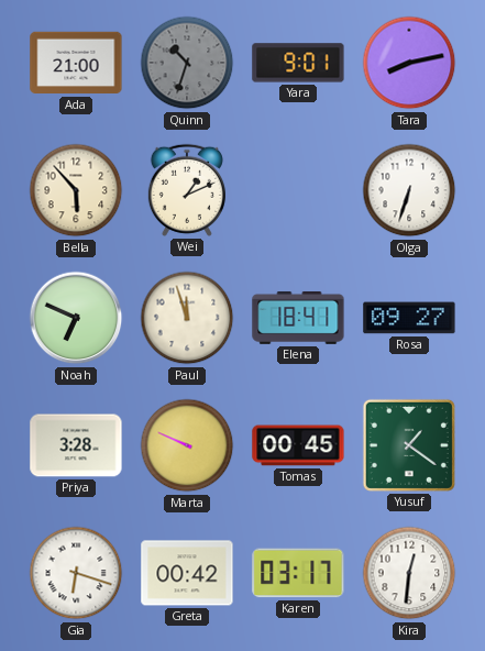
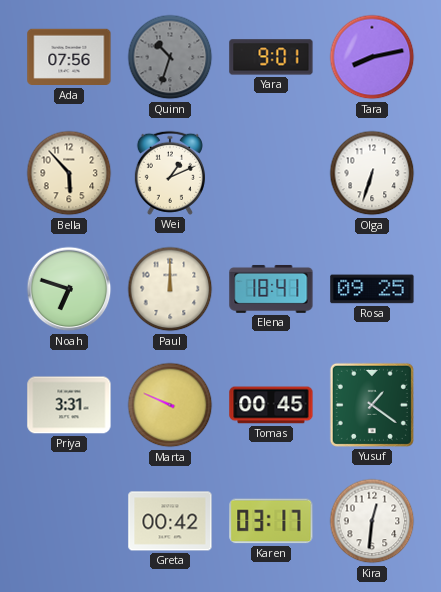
Ada: 21:00 -> 07:56 (69, 57)
Noah: 6:49 -> 6:48 (69, 289)
Paul: 11:57 -> 12:00 (170, 289)
Rosa: 09:27 -> 09:25 (372, 289)
Priya: 3:28 -> 3:31 (69, 405)
Gia: 6:18 -> none (76, 573)
